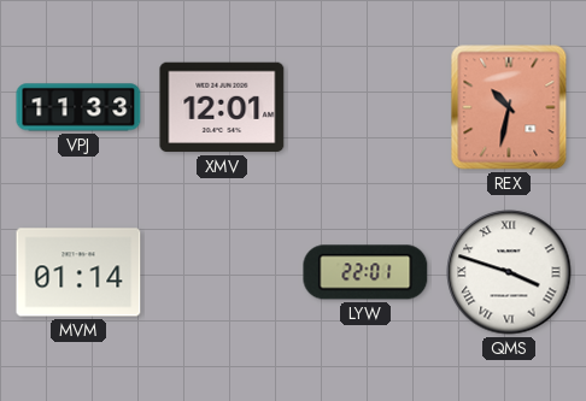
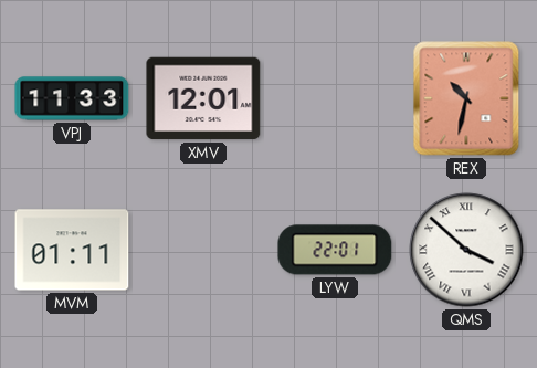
MVM: 01:14 -> 01:11 (72, 250)
QMS: 3:48 -> 3:52 (466, 250)
